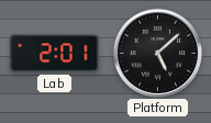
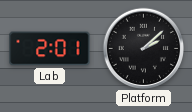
Platform: 5:08 -> 2:08 (143, 48)
